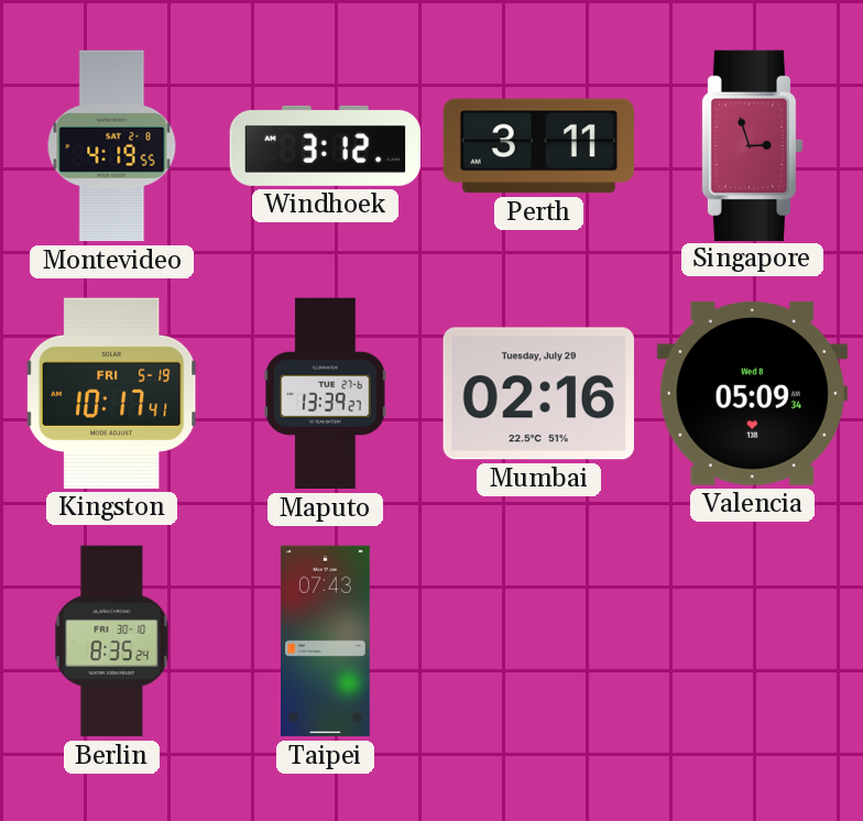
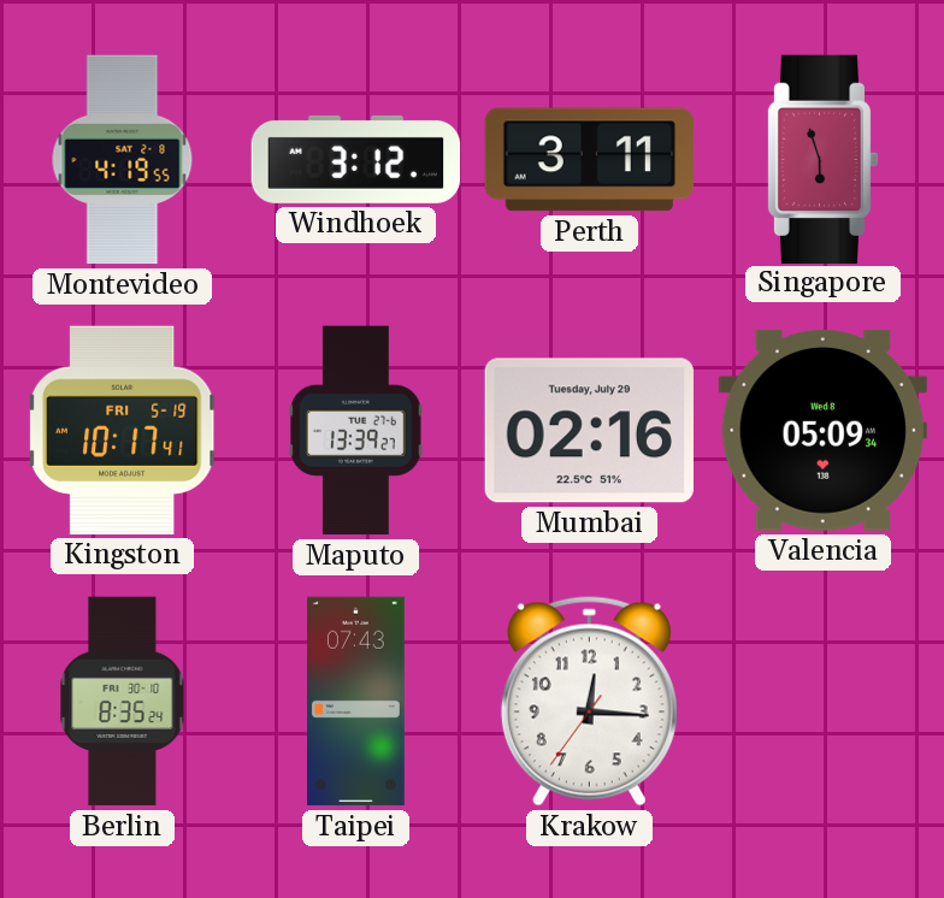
Singapore: 2:57 -> 5:57 (822, 159)
Krakow: none -> 12:15 (589, 702)
